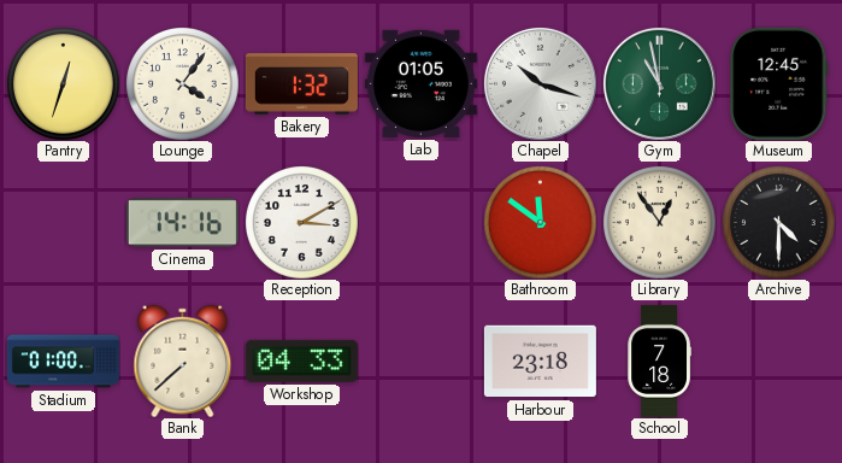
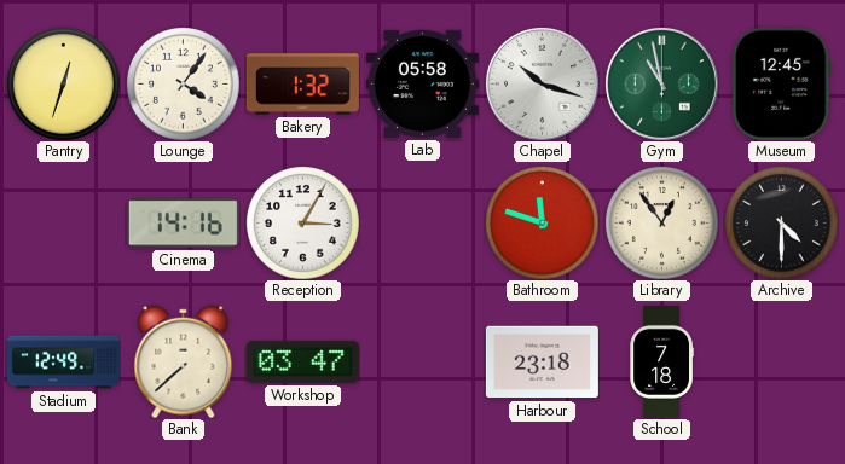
Lab: 01:05 -> 05:58 (422, 83)
Reception: 3:10 -> 3:05 (303, 224)
Bathroom: 11:51 -> 11:48 (543, 224)
Stadium: 01:00 -> 12:49 (63, 362)
Workshop: 04:33 -> 03:47 (302, 361)
